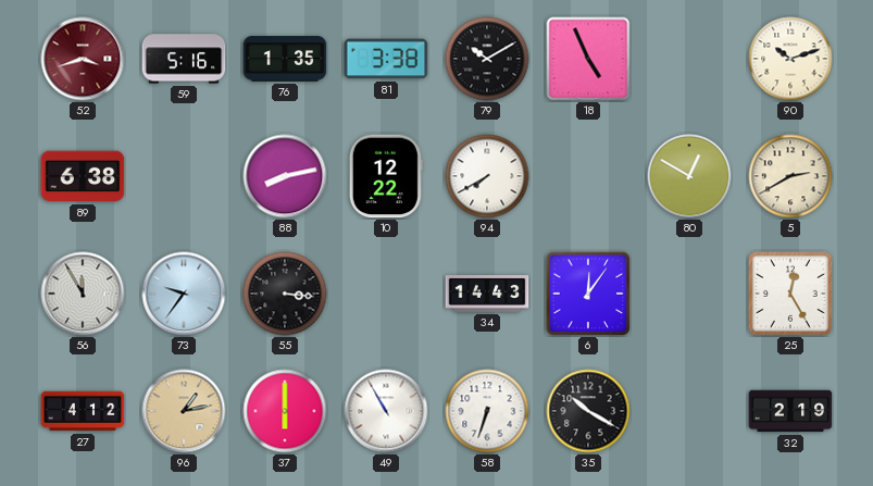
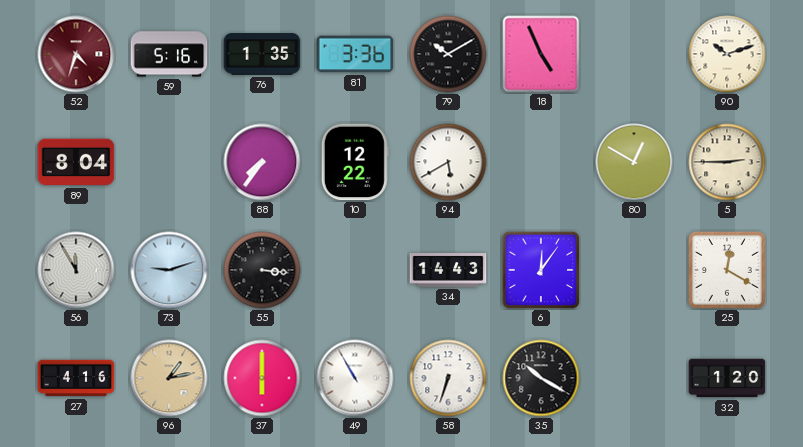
52: 3:42 -> 4:33 (76, 54)
81: 3:38 -> 3:36 (355, 54)
89: 6:38 -> 8:04 (76, 162)
88: 8:13 -> 7:36 (262, 162)
94: 7:40 -> 5:40 (448, 162)
5: 2:40 -> 2:45 (727, 162)
73: 9:36 -> 9:12 (169, 270)
25: 12:25 -> 12:20 (727, 270)
27: 4:12 -> 4:16 (76, 378)
32: 2:19 -> 1:20 (727, 378)
